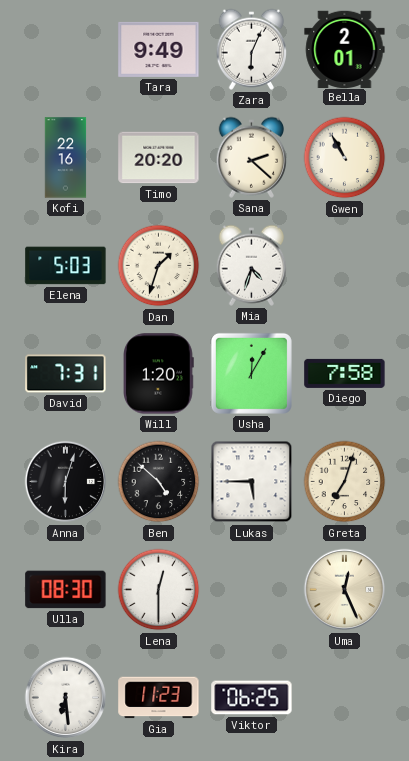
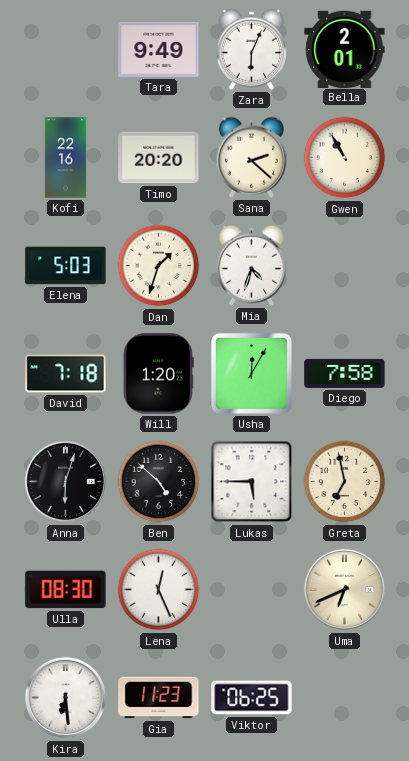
David: 7:31 -> 7:18 (66, 374)
Greta: 7:03 -> 6:58 (345, 482)
Lena: 12:30 -> 12:26 (159, 590)
Uma: 12:26 -> 6:41 (345, 590)
